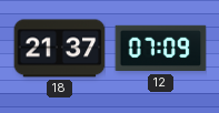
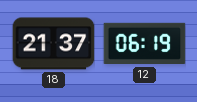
12: 07:09 -> 06:19 (144, 44)
